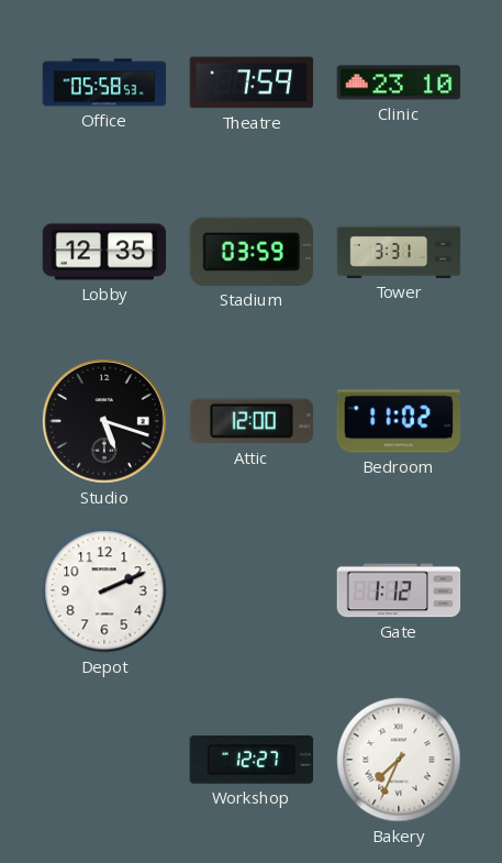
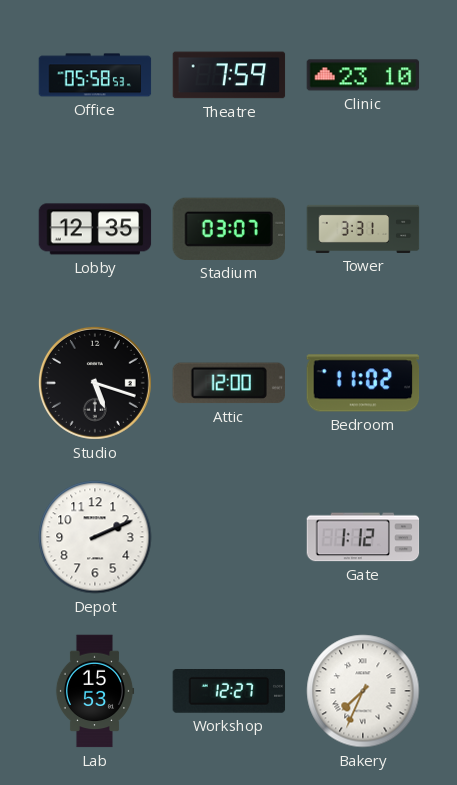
Stadium: 03:59 -> 03:07 (228, 229)
Lab: none -> 15:53 (95, 691)
